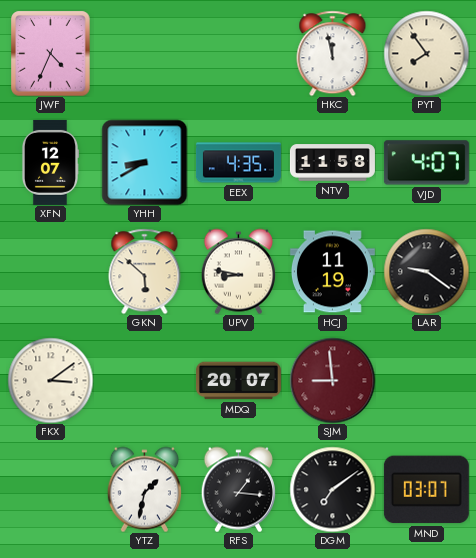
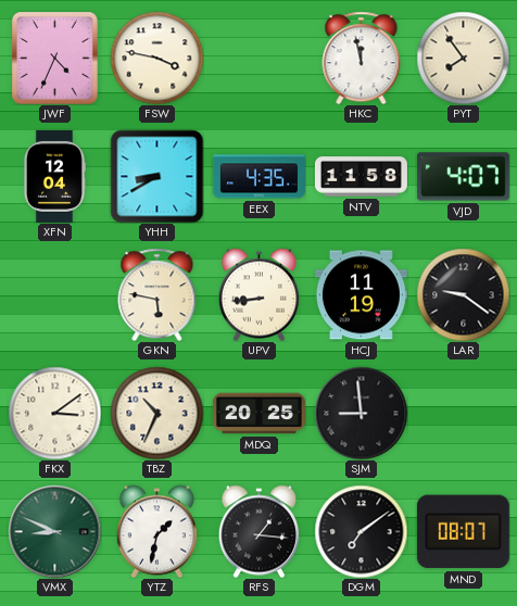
FSW: none -> 3:47 (156, 58)
XFN: 12:07 -> 12:04 (53, 176)
GKN: 5:52 -> 5:47 (157, 294)
UPV: 8:47 -> 8:44 (258, 294)
TBZ: none -> 10:34 (156, 413)
MDQ: 20:07 -> 20:25 (258, 414)
SJM dial: burgundy -> black (361, 413)
VMX: none -> 8:49 (54, 531)
MND: 03:07 -> 08:07 (463, 532)
